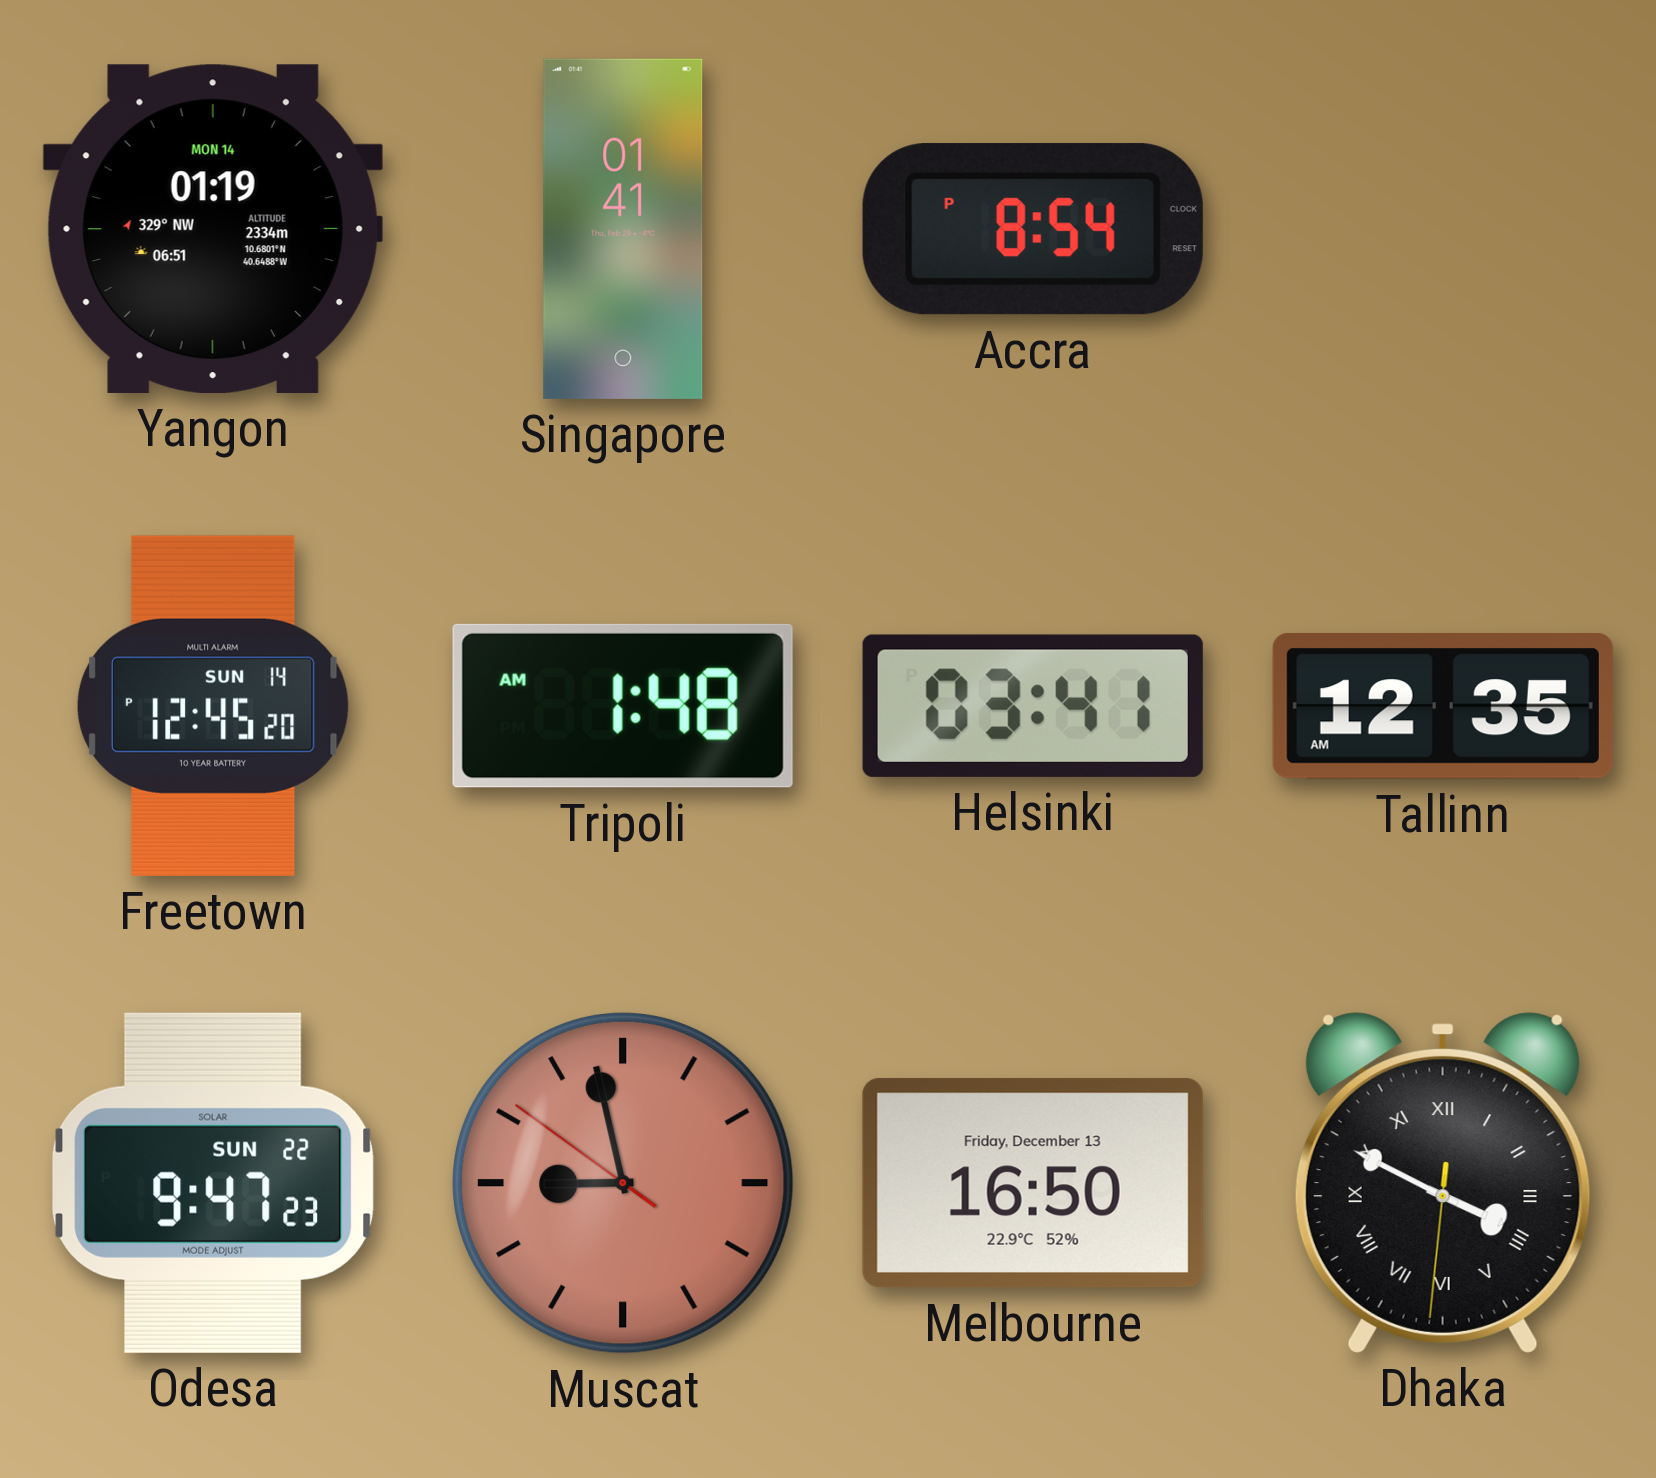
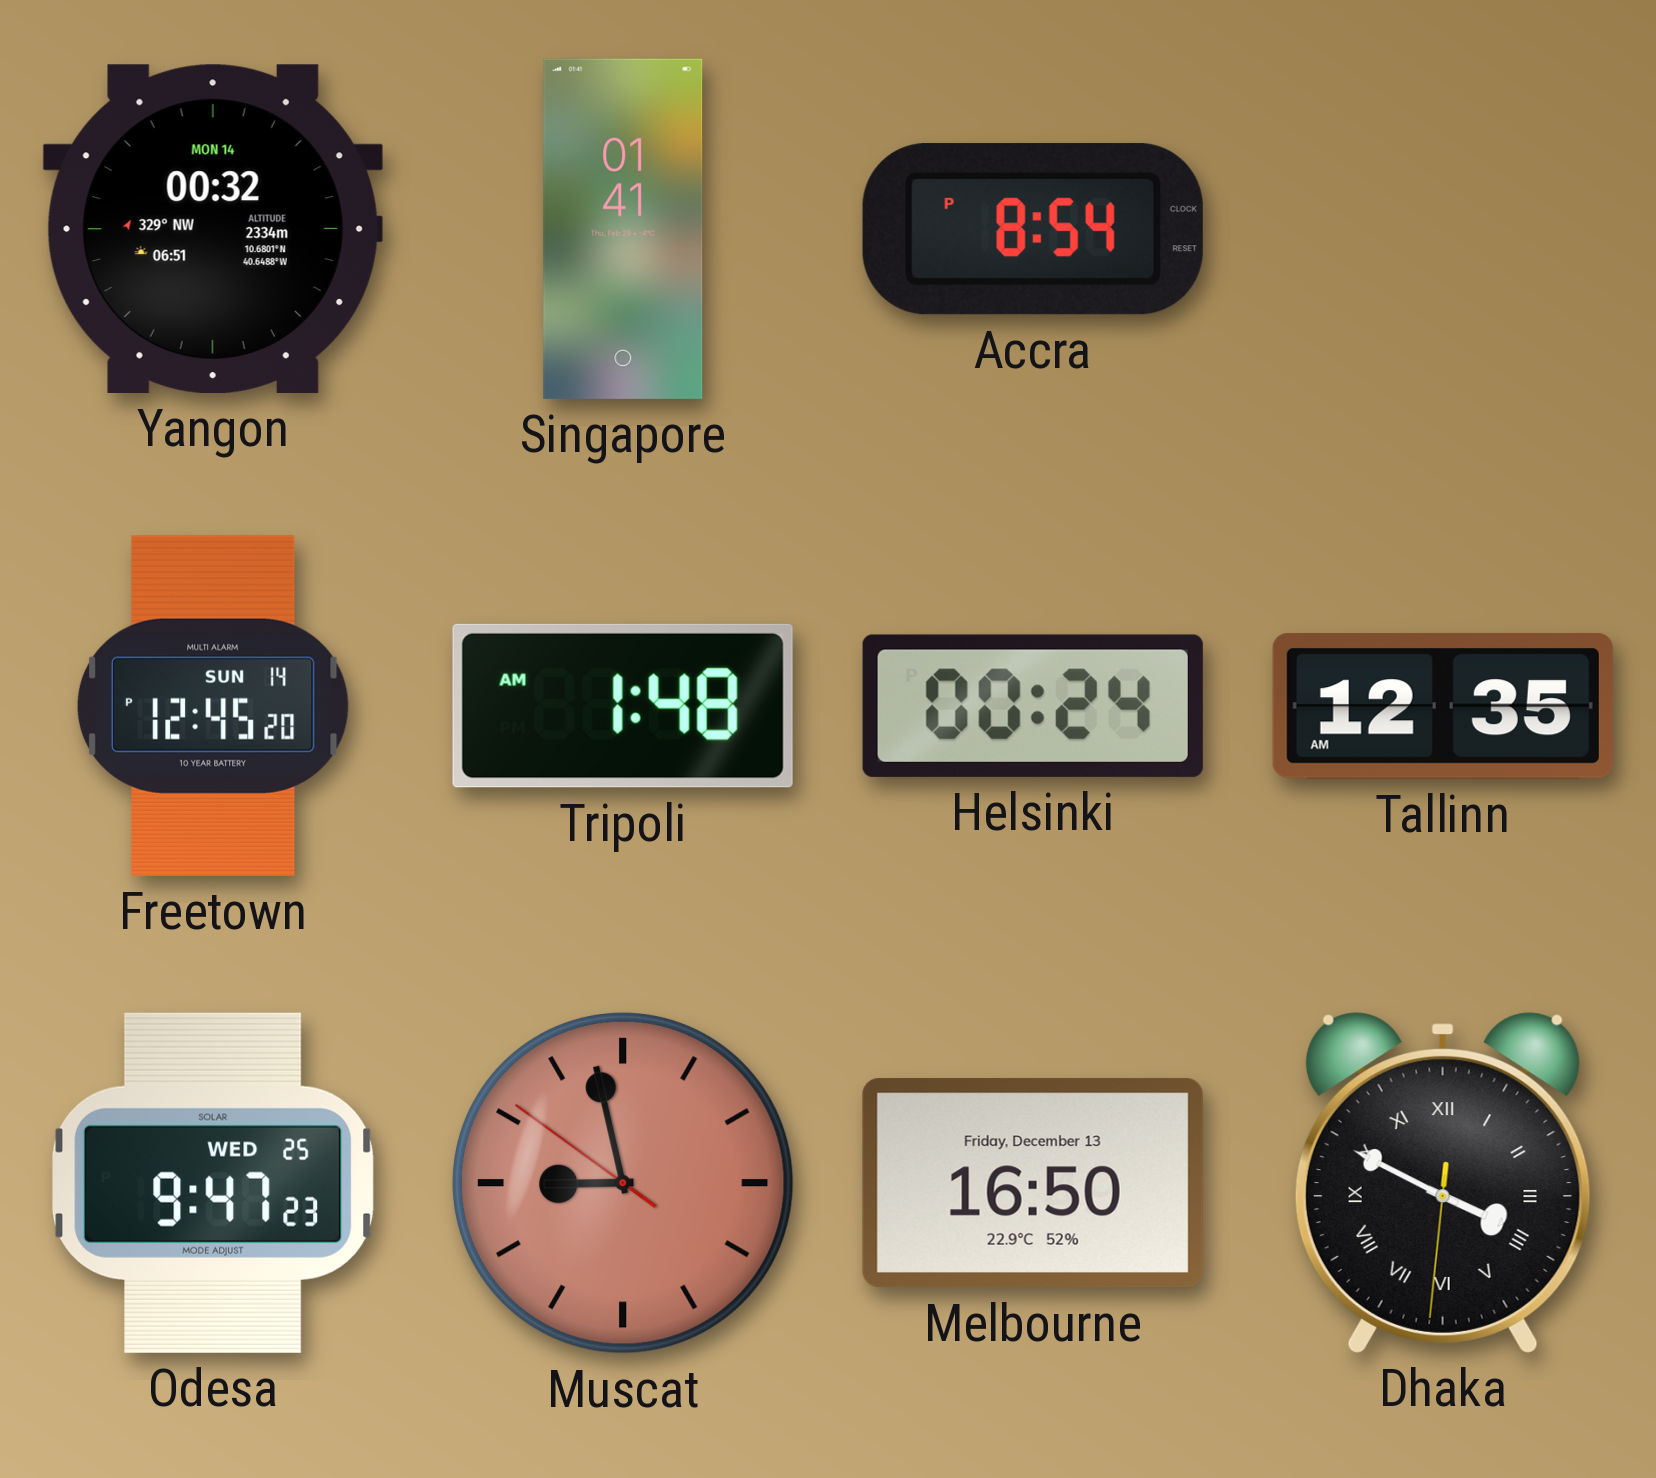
Yangon: 01:19 -> 00:32 (213, 229)
Helsinki: 03:41 -> 00:24 (1033, 706)
Odesa date: SUN 22 -> WED 25 (213, 1183)
